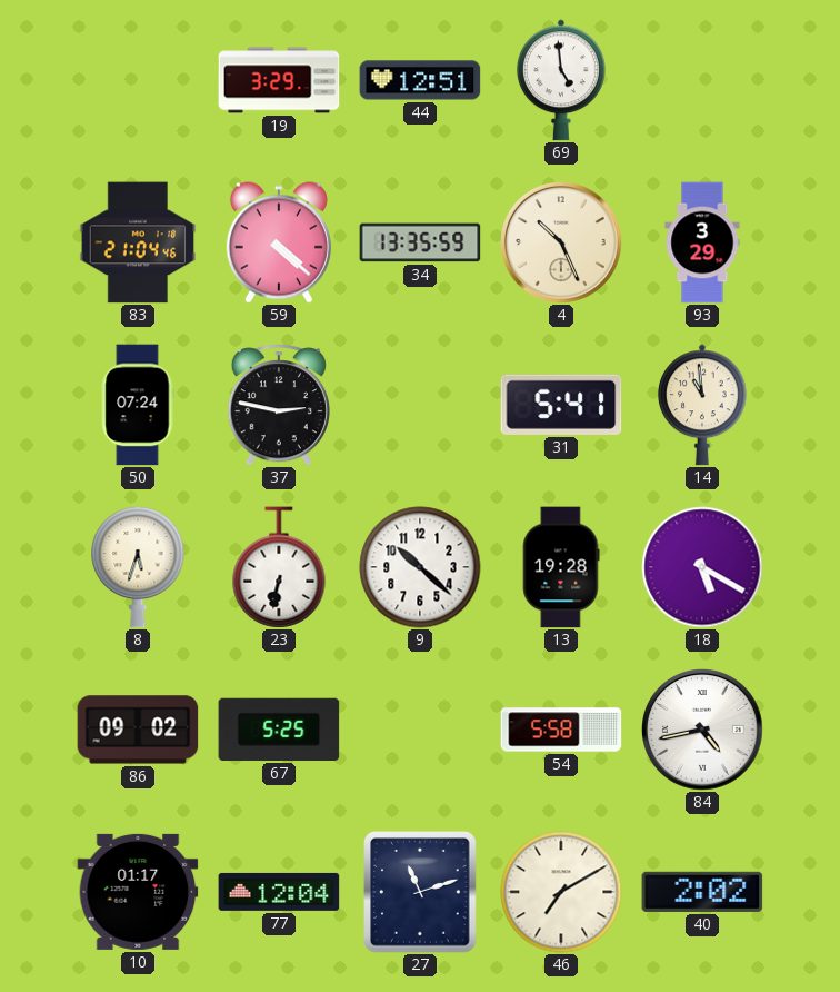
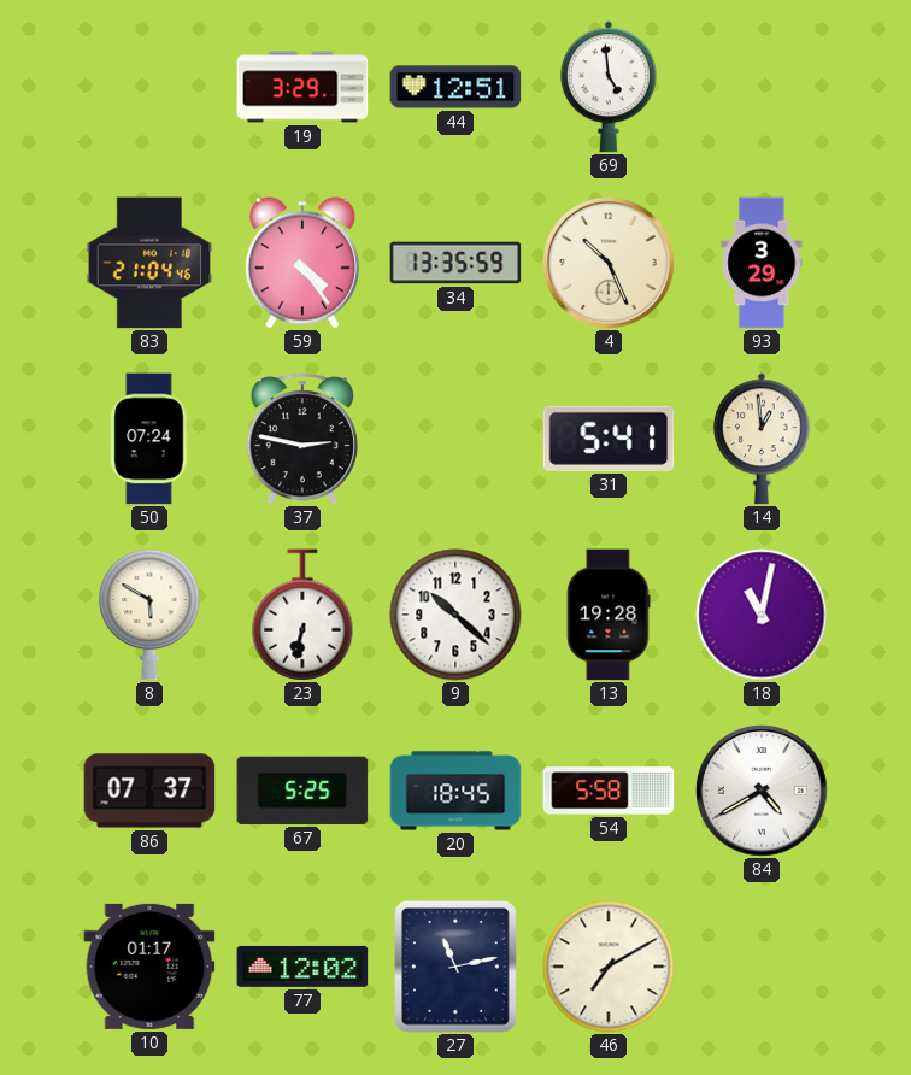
59: 4:22 -> 4:24 (302, 263)
14: 10:59 -> 12:59 (762, 439)
8: 5:33 -> 5:50 (149, 615)
18: 5:20 -> 11:02 (762, 615)
86: 09:02 -> 07:37 (149, 791)
20: none -> 18:45 (456, 791)
84: 4:43 -> 4:40 (762, 791)
77: 12:04 -> 12:02 (302, 967)
27: 11:12 -> 11:13 (456, 967)
40: 2:02 -> none (702, 892)
